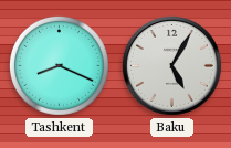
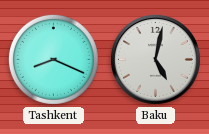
Baku: 5:05 -> 5:02 (155, 59)
